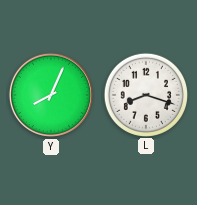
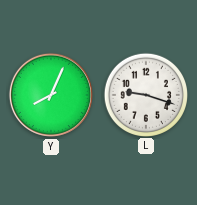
L: 8:18 -> 9:18 (145, 94)
